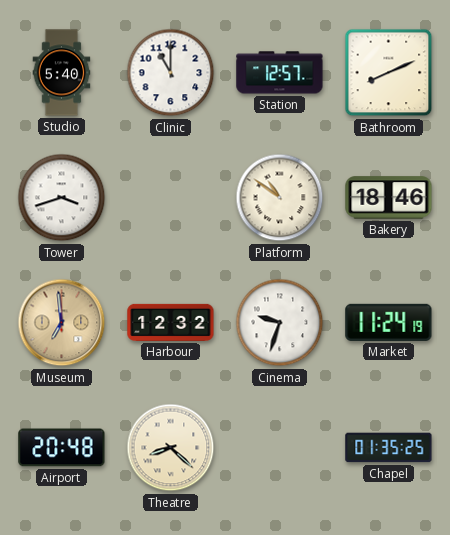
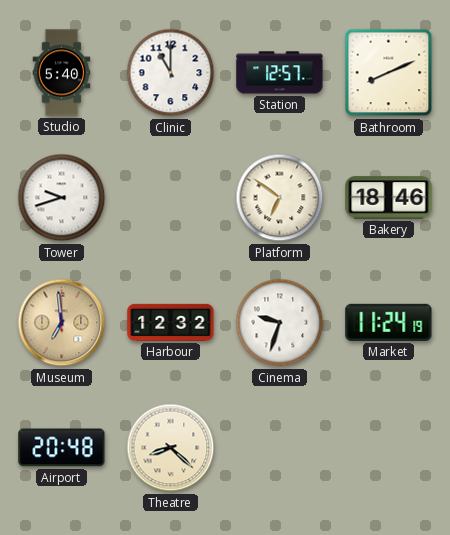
Tower: 3:42 -> 9:42 (62, 198)
Platform: 10:51 -> 6:51 (280, 198)
Chapel: 01:35 -> none (389, 448)
